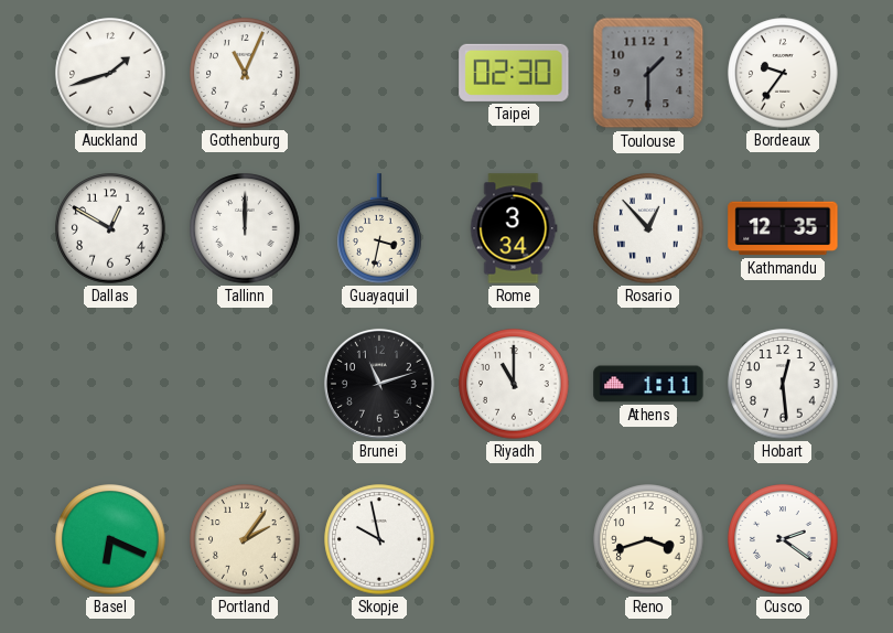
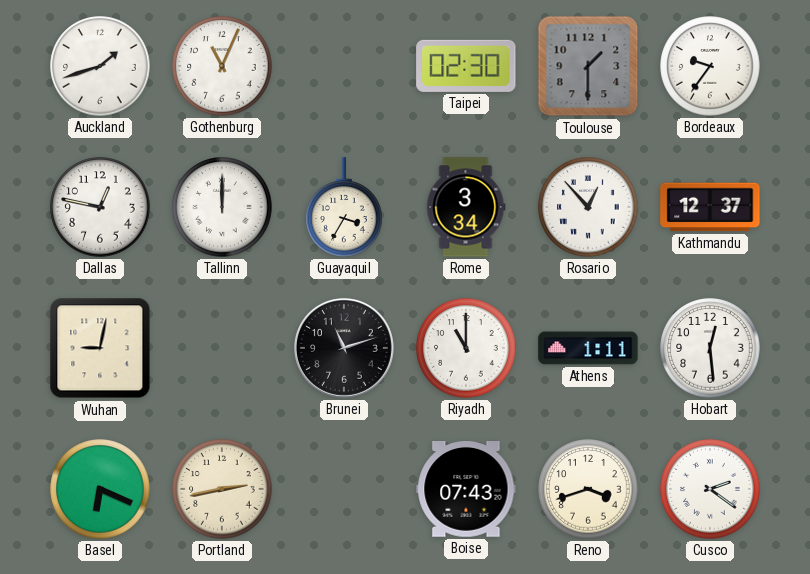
Dallas: 12:50 -> 12:47 (100, 207)
Guayaquil: 3:32 -> 3:35 (344, 207)
Kathmandu: 12:35 -> 12:37 (710, 207)
Wuhan: none -> 9:02 (100, 348)
Portland: 2:06 -> 2:43 (222, 489)
Skopje: 9:58 -> none (379, 539)
Boise: none -> 07:43 (466, 490)
